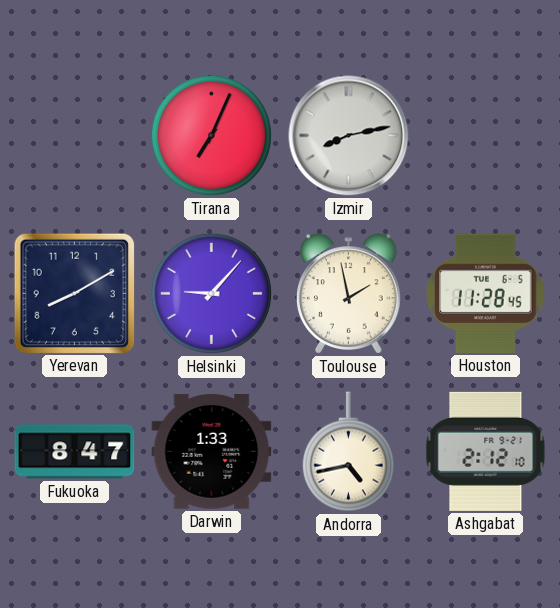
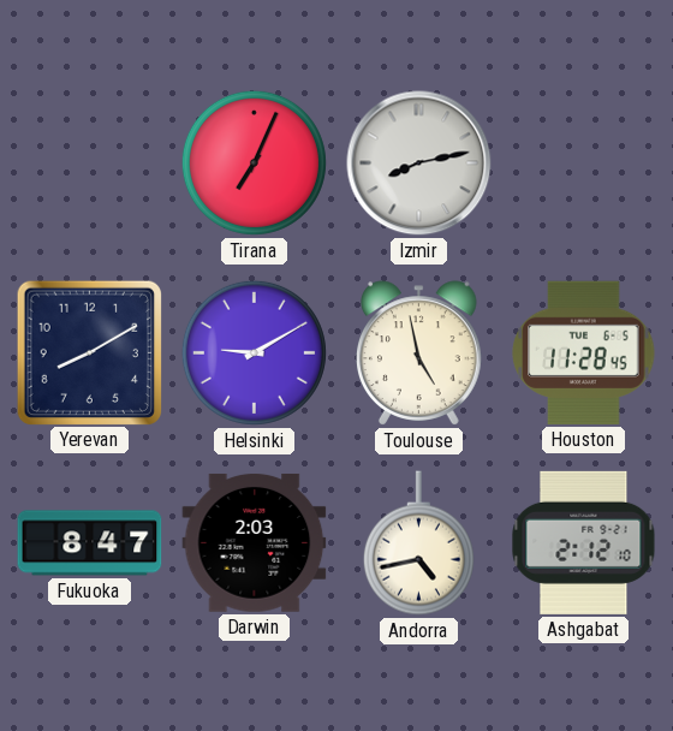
Helsinki: 9:07 -> 9:10 (254, 352)
Toulouse: 1:58 -> 4:58 (419, 353)
Darwin: 1:33 -> 2:03 (255, 542)
